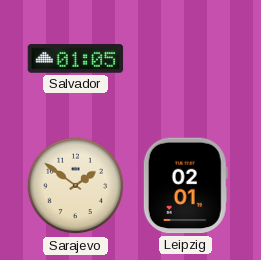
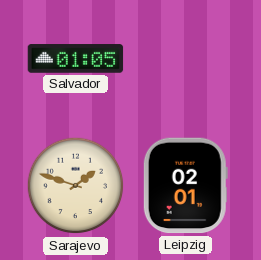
Sarajevo: 1:51 -> 1:48 (76, 186)
